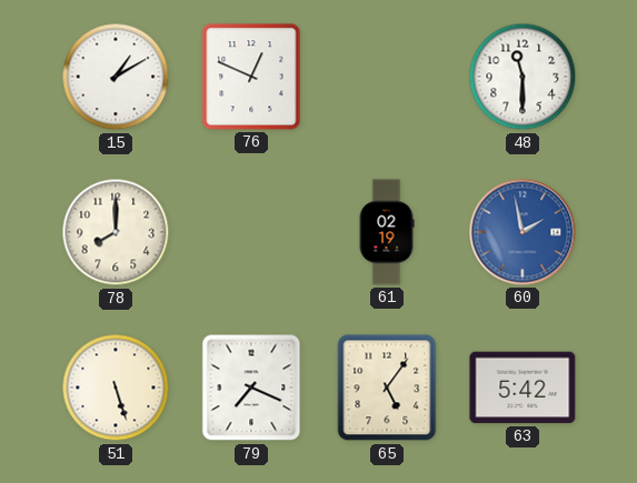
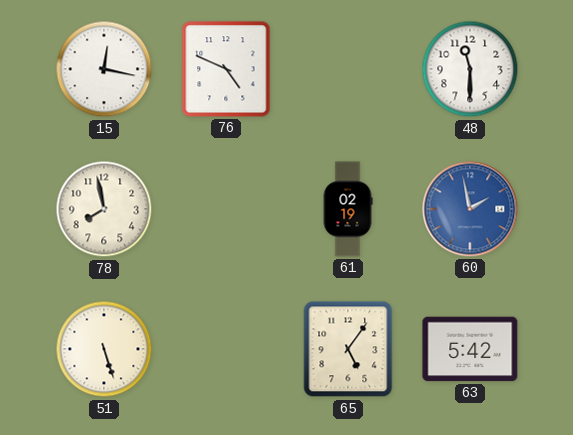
15: 1:10 -> 12:17 (104, 69)
76: 12:49 -> 4:49 (226, 69)
78: 8:00 -> 7:58 (104, 209)
79: 7:19 -> none (251, 388)
